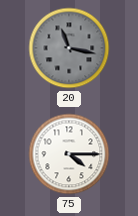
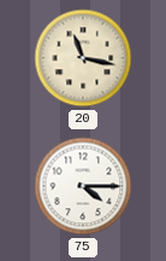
20 dial: grey -> cream (83, 58)
